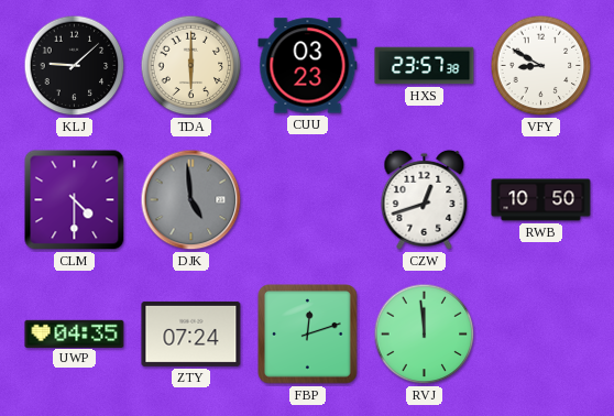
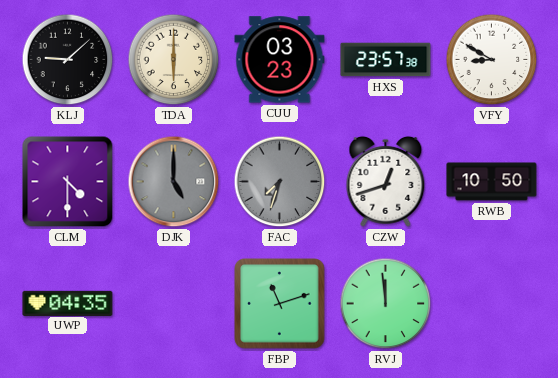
DJK: 4:59 -> 5:00 (174, 182)
FAC: none -> 7:33 (280, 182)
ZTY: 07:24 -> none (191, 333)
FBP: 12:12 -> 11:12 (280, 304)
